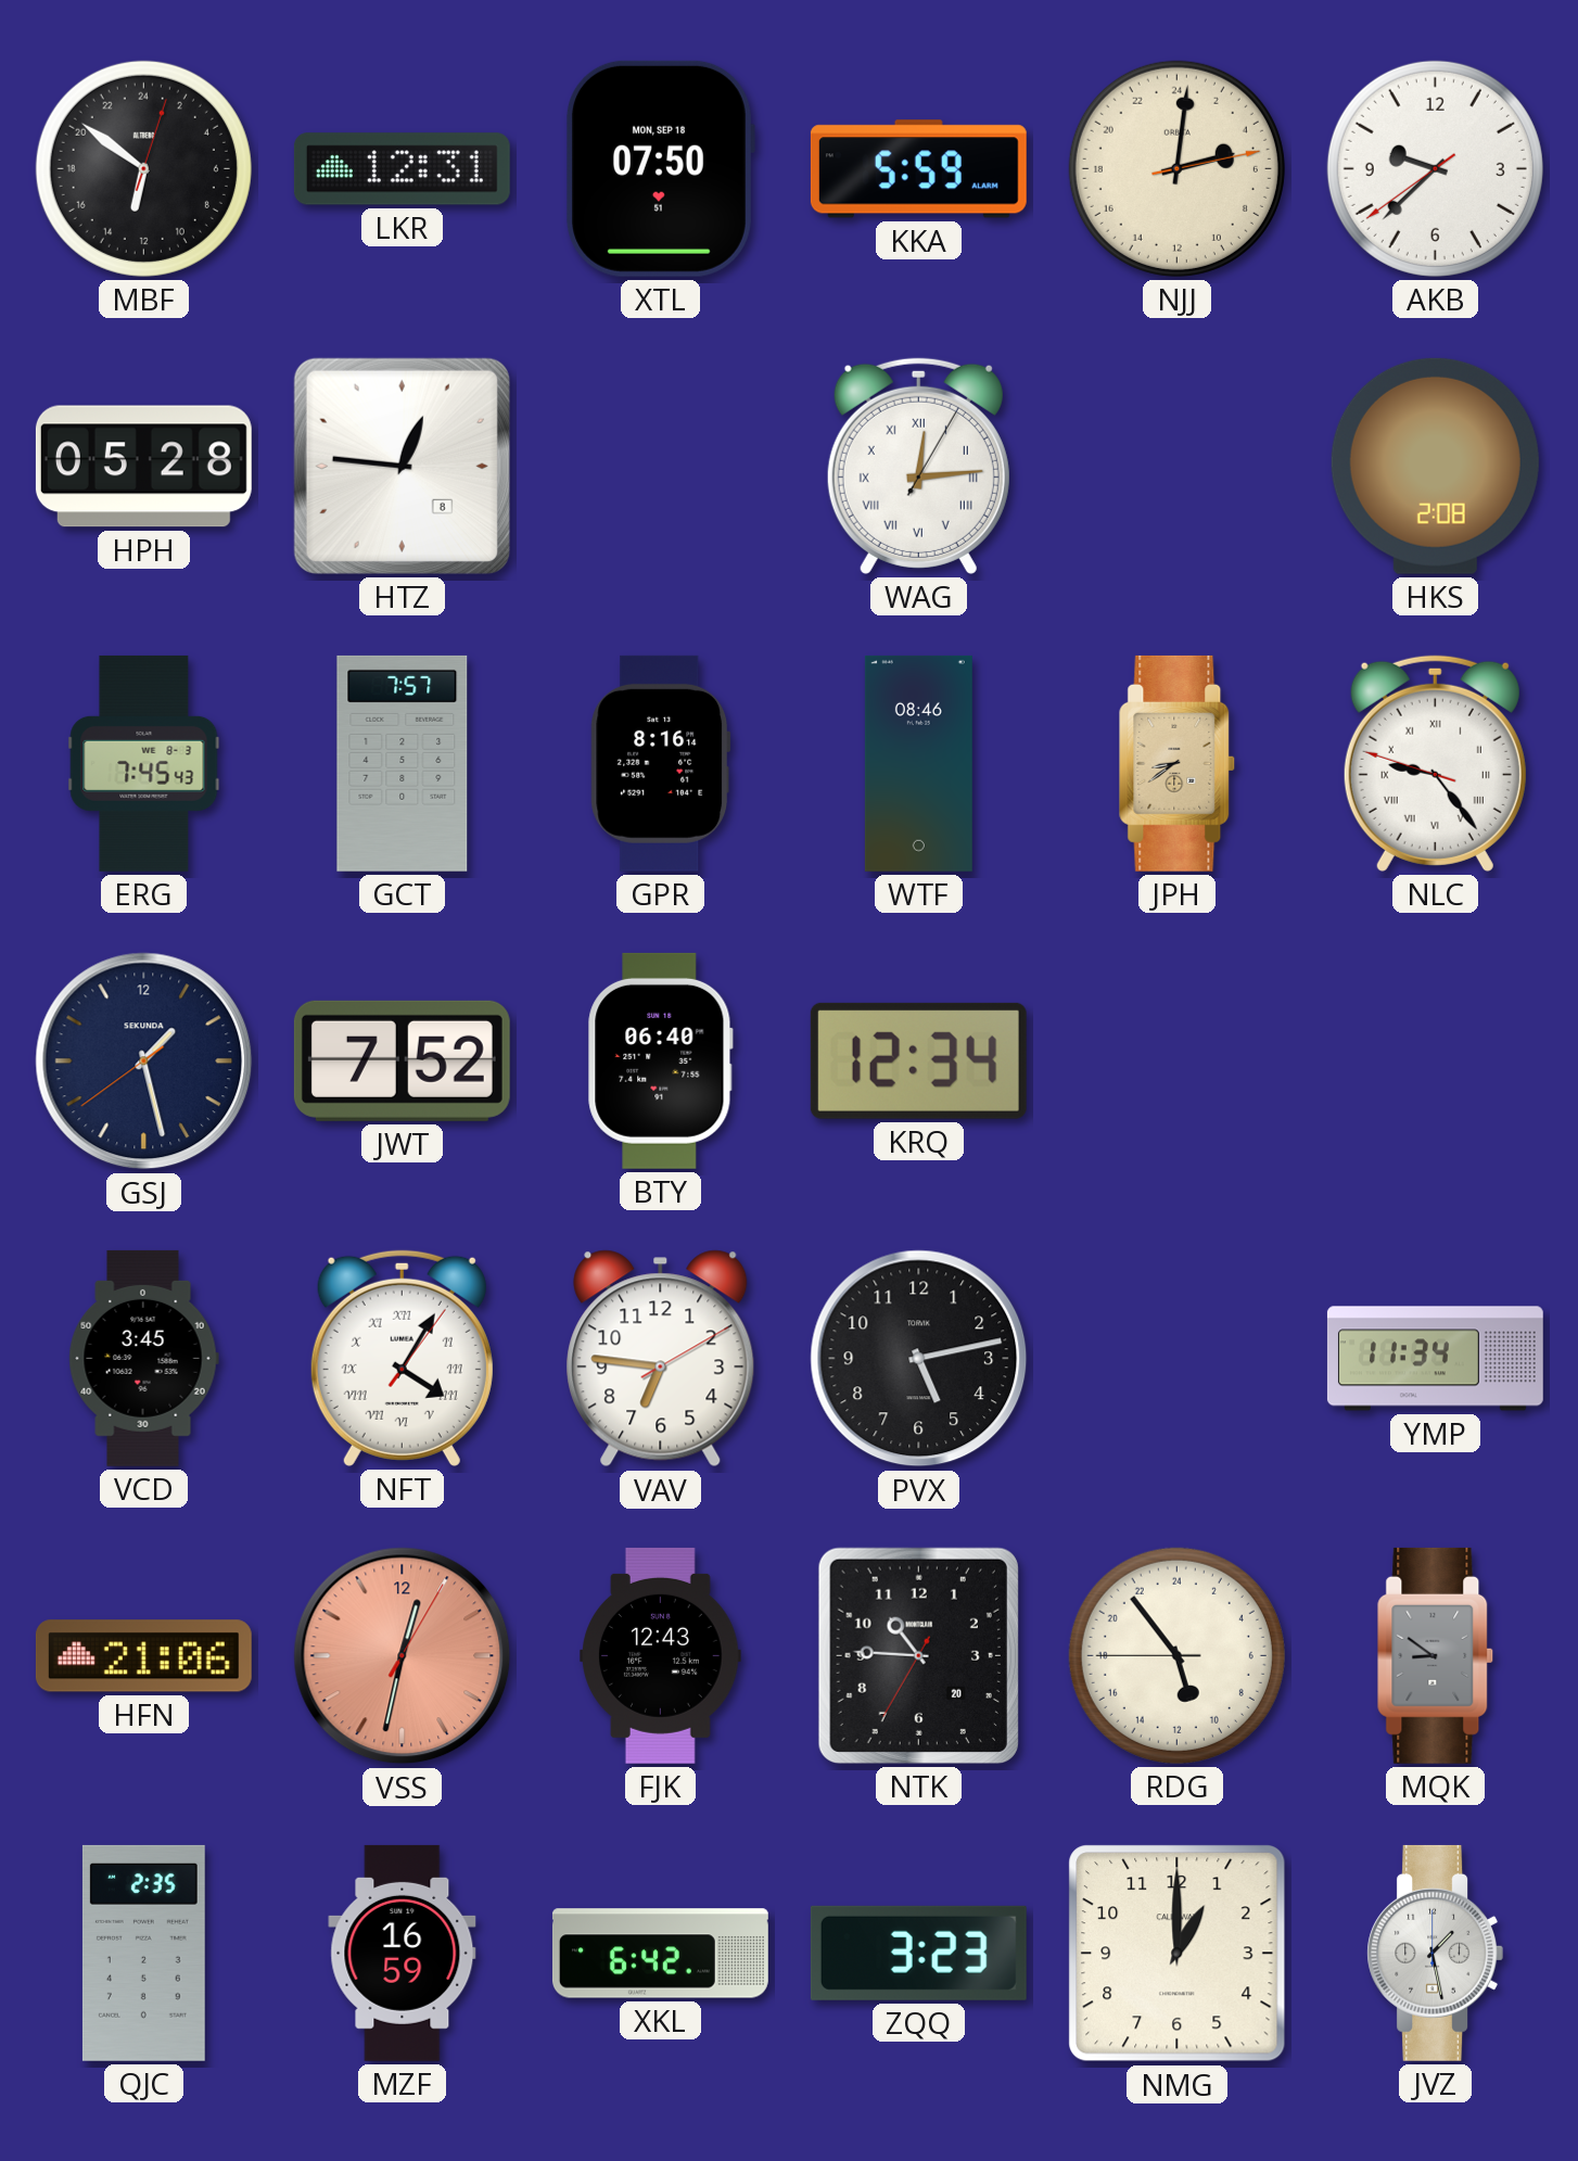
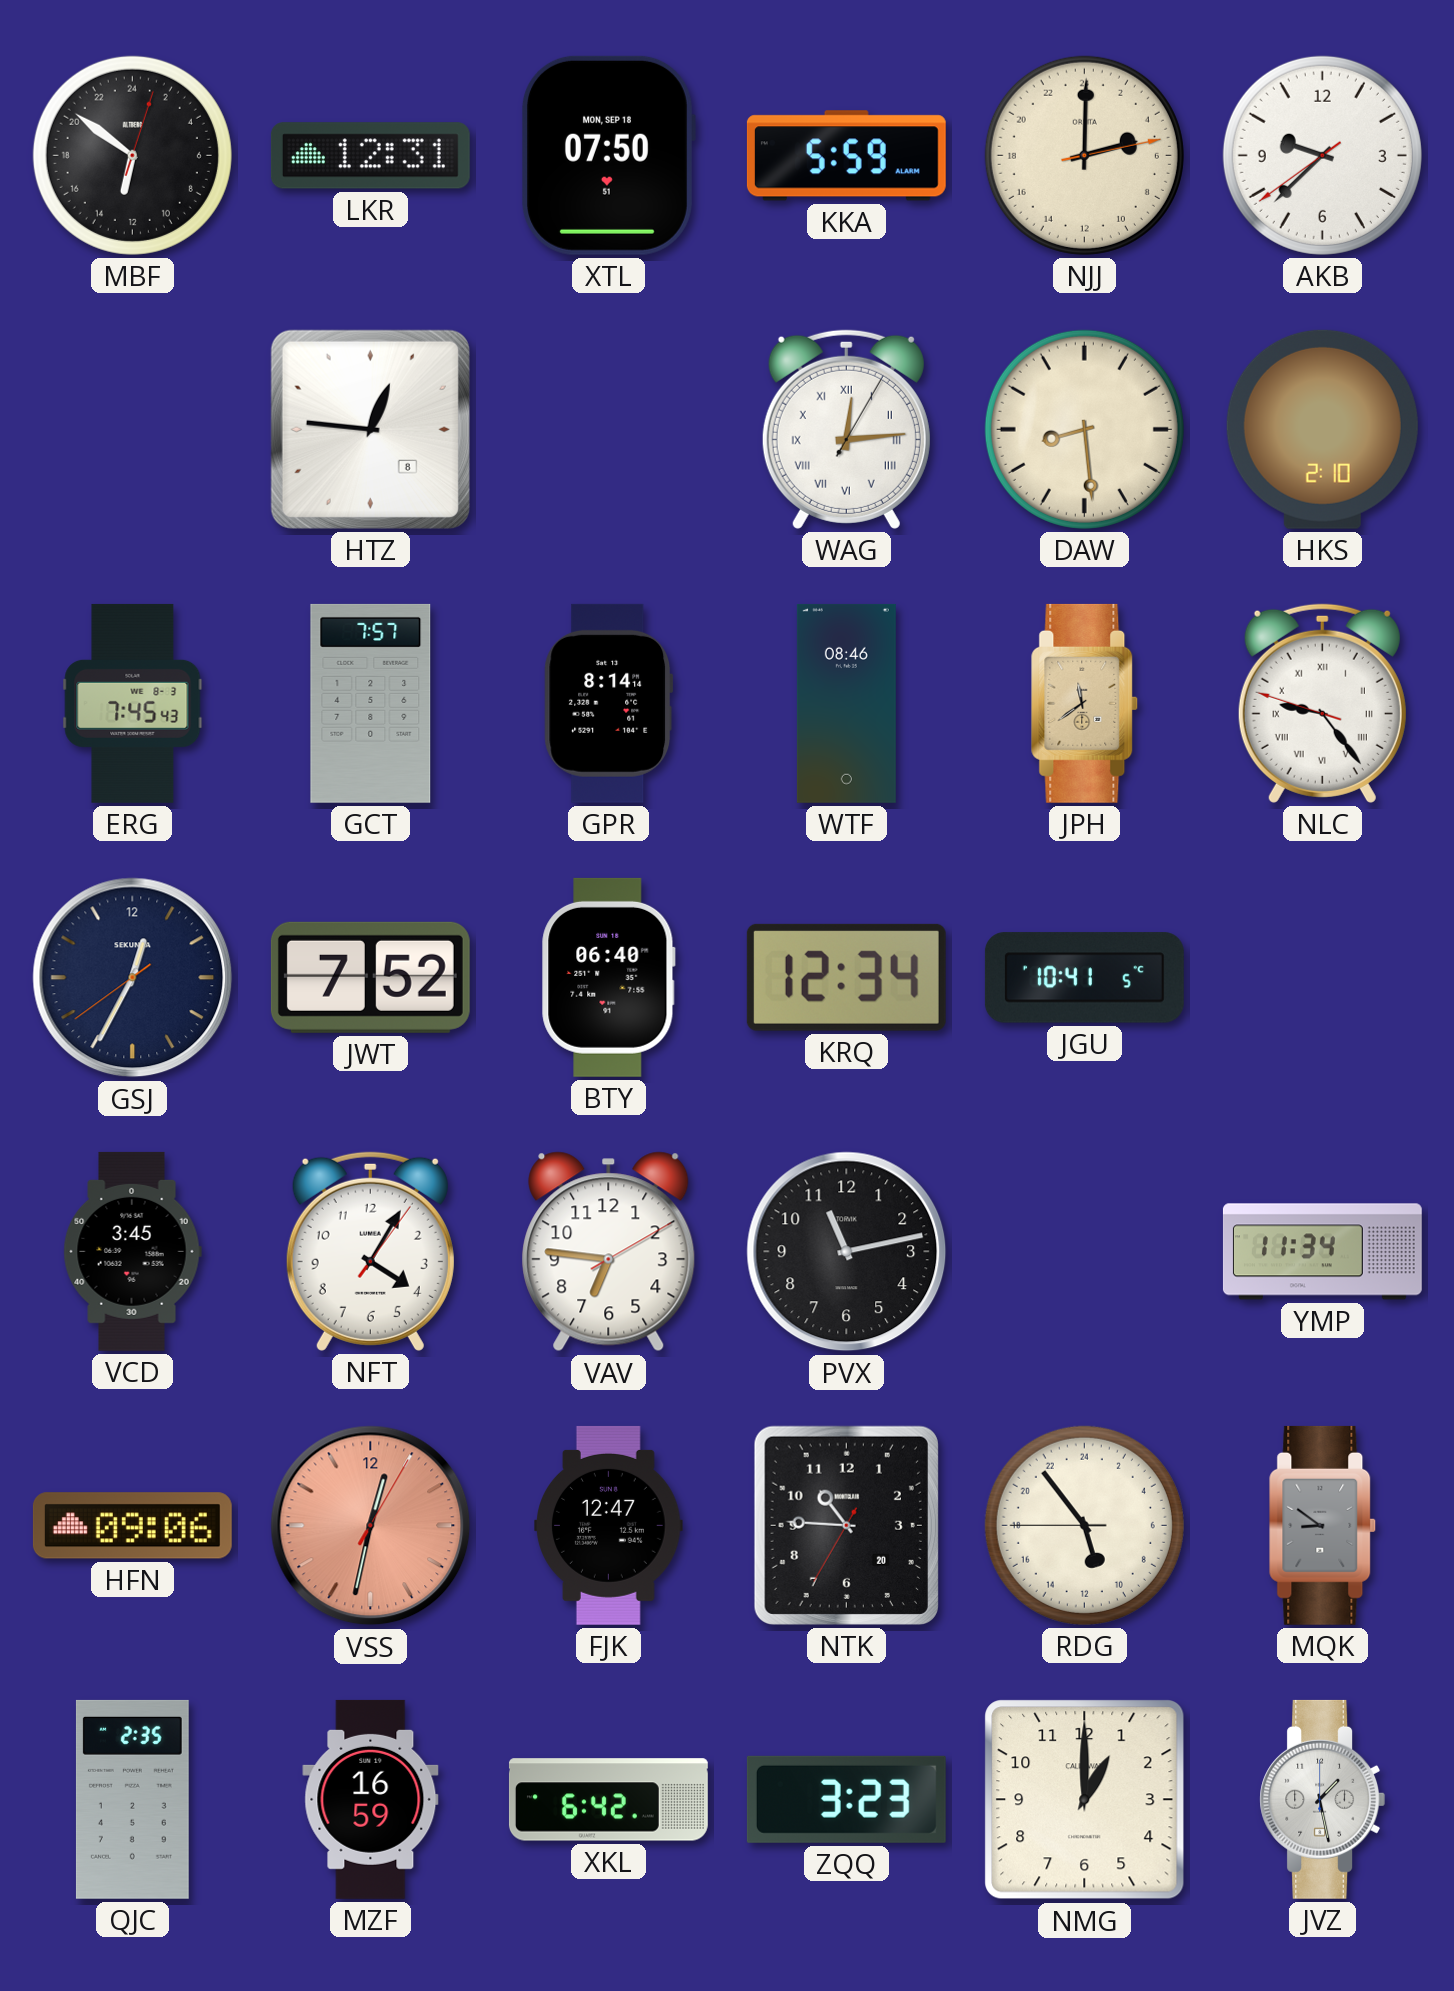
NJJ: 5:01 -> 5:00 (1084, 155)
HPH: 05:28 -> none (143, 467)
DAW: none -> 8:29 (1084, 429)
HKS: 2:08 -> 2:10 (1322, 429)
GPR: 8:16 -> 8:14 (609, 703)
JPH: 8:39 -> 11:39 (1085, 703)
GSJ: 1:27 -> 12:34 (133, 978)
JGU: none -> 10:41 (1084, 978)
NFT numerals: Roman -> Arabic (370, 1251)
PVX: 5:13 -> 11:13 (847, 1252)
HFN: 21:06 -> 09:06 (132, 1526)
FJK: 12:43 -> 12:47 (609, 1525)
